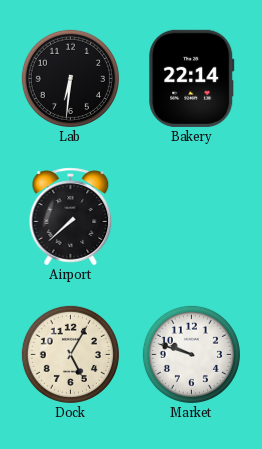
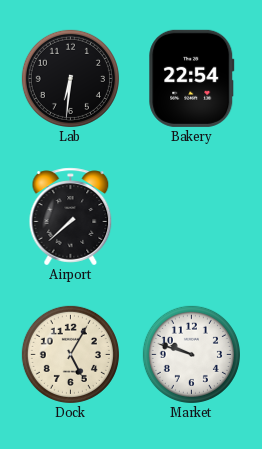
Bakery: 22:14 -> 22:54 (192, 78)
